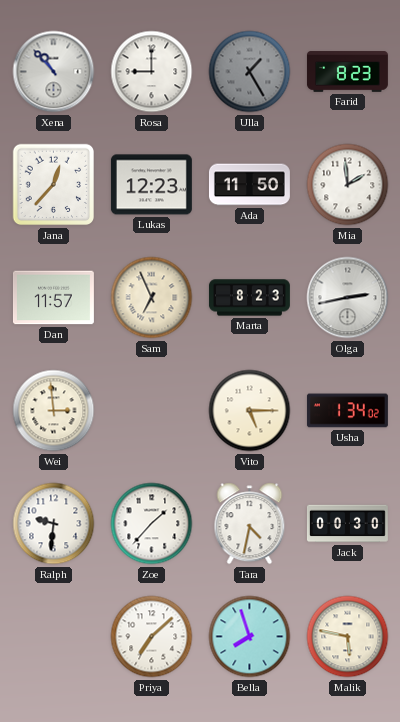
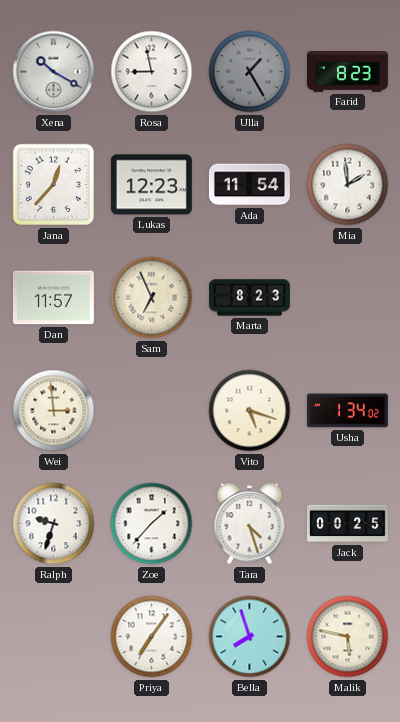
Xena: 10:53 -> 10:20 (54, 72)
Rosa: 9:00 -> 8:58 (152, 72)
Ada: 11:50 -> 11:54 (249, 185)
Olga: 2:43 -> none (348, 298)
Vito: 5:15 -> 5:18 (250, 411)
Ralph: 9:31 -> 9:33 (54, 524)
Tara: 4:32 -> 4:27 (250, 524)
Jack: 00:30 -> 00:25 (347, 524)
Priya: 7:08 -> 7:06 (152, 637)
